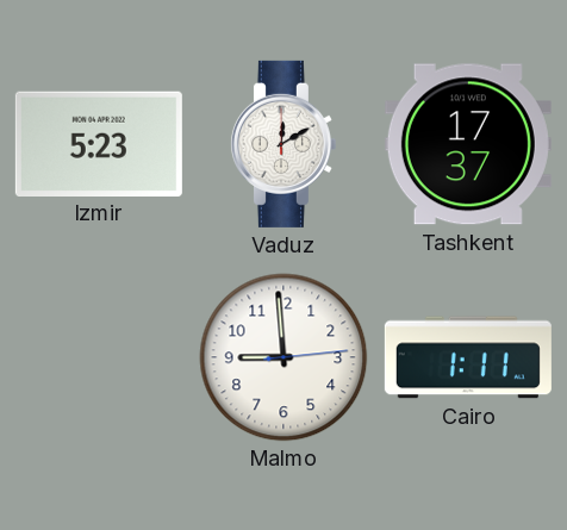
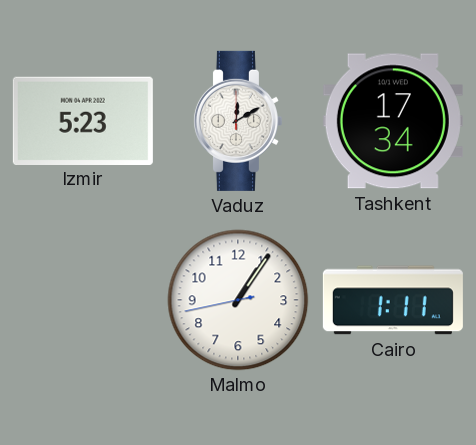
Tashkent: 17:37 -> 17:34 (393, 121)
Malmo: 8:59 -> 1:05 (238, 300)
